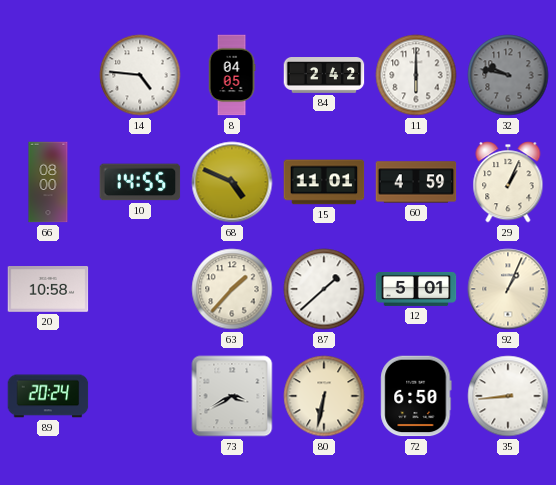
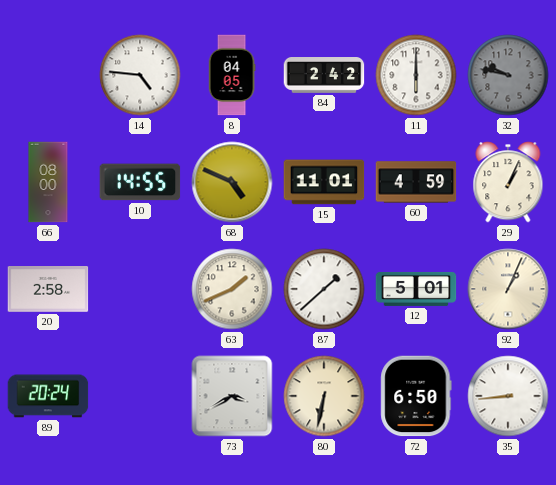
20: 10:58 -> 2:58 (48, 290)
63: 1:37 -> 1:41 (232, 289)
